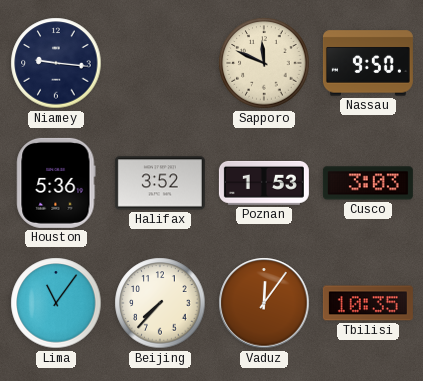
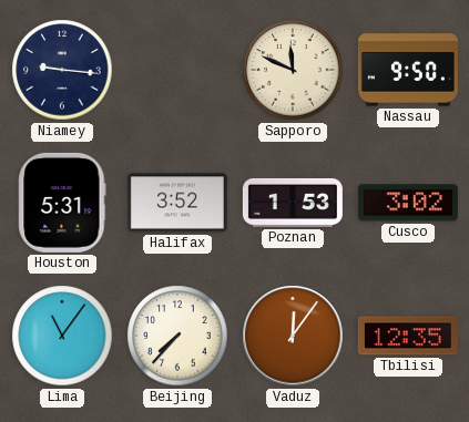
Houston: 5:36 -> 5:31 (62, 203)
Cusco: 3:03 -> 3:02 (408, 203)
Tbilisi: 10:35 -> 12:35 (408, 336)
